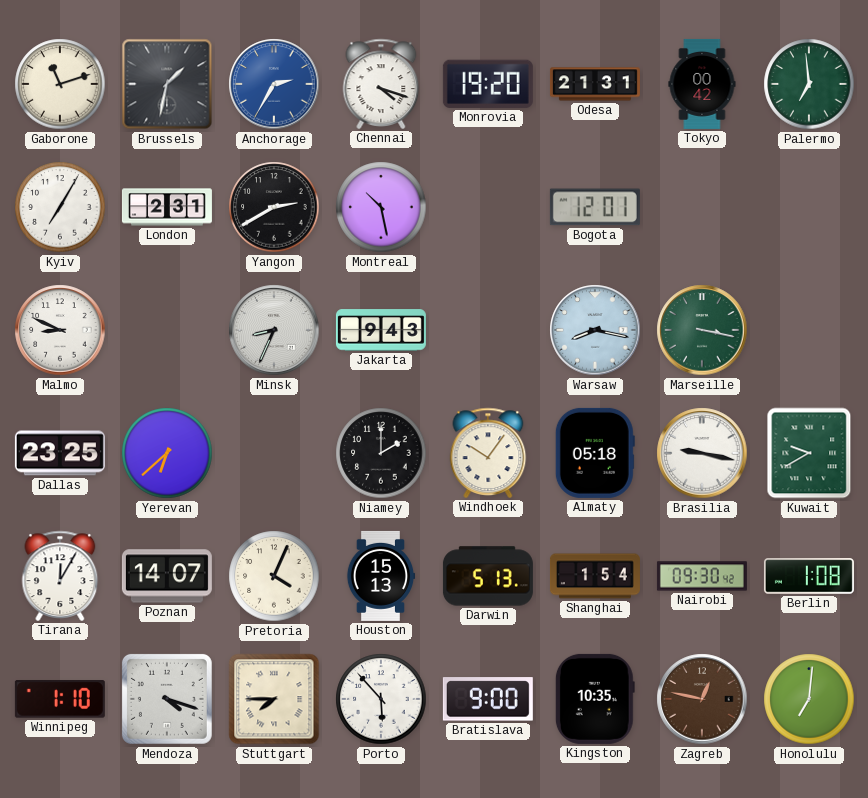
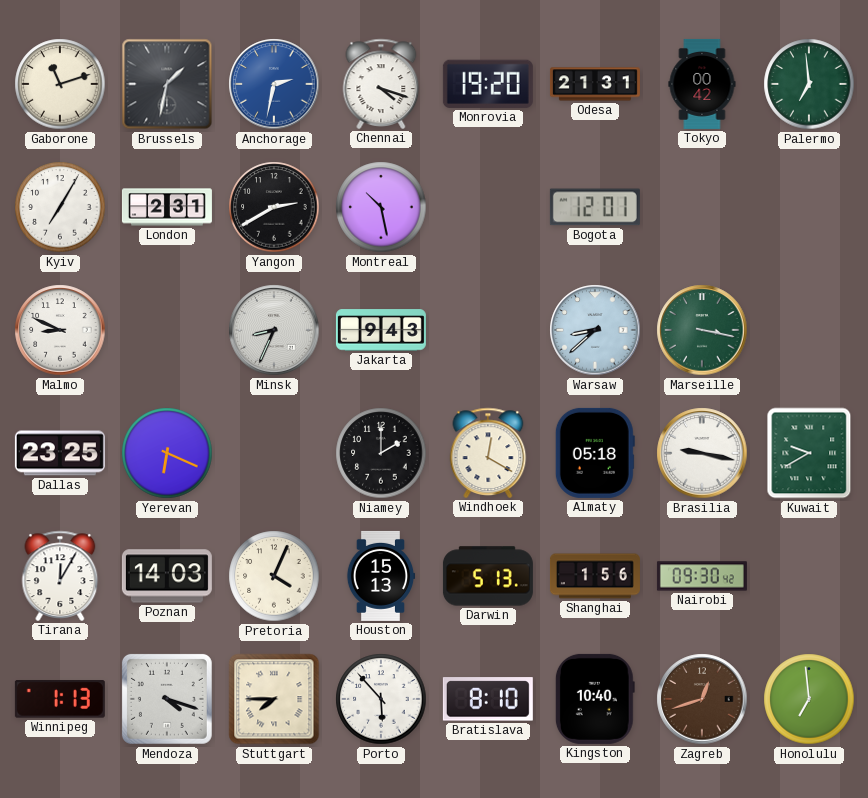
Anchorage: 2:35 -> 2:32 (274, 84)
Warsaw: 8:17 -> 8:38 (595, 330)
Yerevan: 6:38 -> 6:19 (167, 453)
Windhoek: 10:06 -> 12:20 (488, 453)
Poznan: 14:07 -> 14:03 (167, 576)
Shanghai: 1:54 -> 1:56 (595, 576)
Berlin: 1:08 -> none (809, 576)
Winnipeg: 1:10 -> 1:13 (60, 699)
Bratislava: 9:00 -> 8:10 (488, 699)
Kingston: 10:35 -> 10:40 (595, 699)
Zagreb: 12:47 -> 12:42 (702, 699)
Honolulu: 7:01 -> 6:59 (809, 699)
